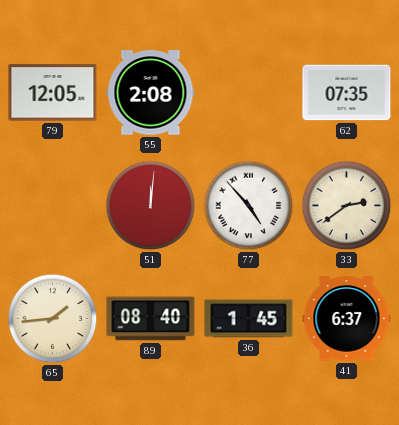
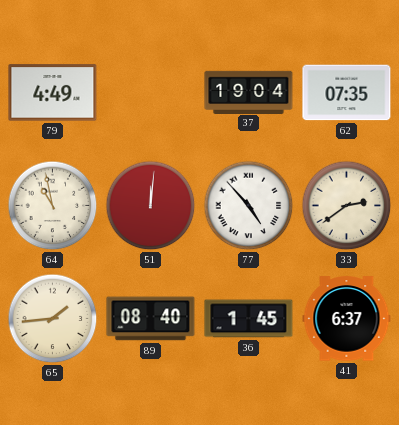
79: 12:05 -> 4:49 (53, 93)
55: 2:08 -> none (151, 93)
37: none -> 19:04 (249, 92)
64: none -> 10:58 (53, 206)
